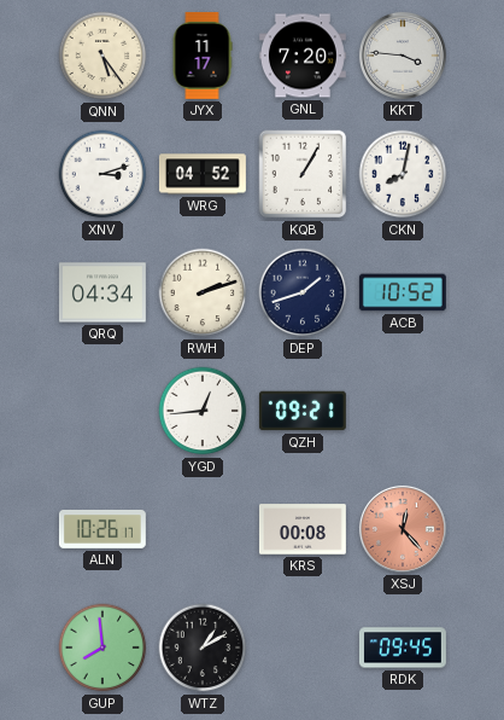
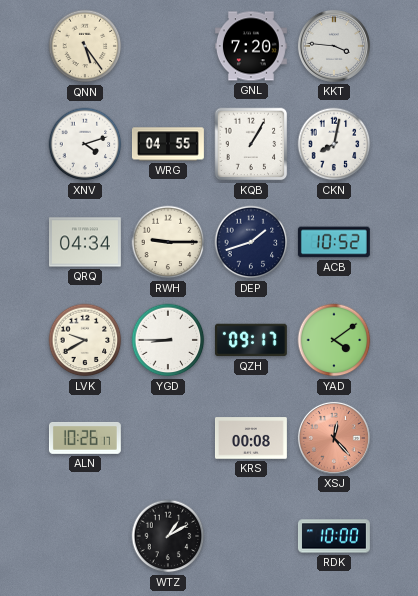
JYX: 11:17 -> none (203, 56)
XNV: 3:12 -> 4:12 (85, 144)
WRG: 04:52 -> 04:55 (169, 144)
RWH: 2:12 -> 9:15 (168, 242)
LVK: none -> 9:40 (85, 340)
YGD: 12:44 -> 8:45 (168, 340)
QZH: 09:21 -> 09:17 (251, 340)
YAD: none -> 4:09 (334, 340)
GUP: 7:59 -> none (102, 648)
RDK: 09:45 -> 10:00 (334, 536)
